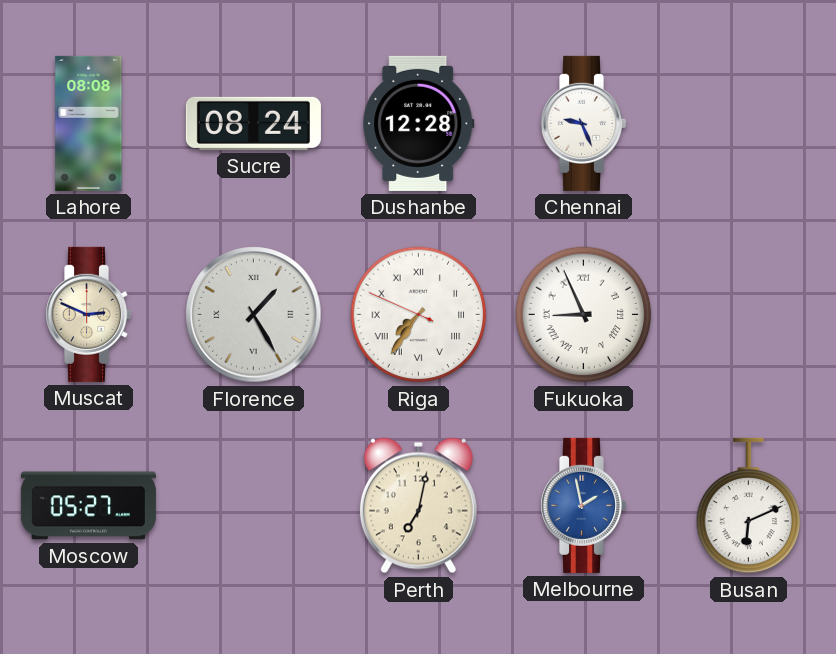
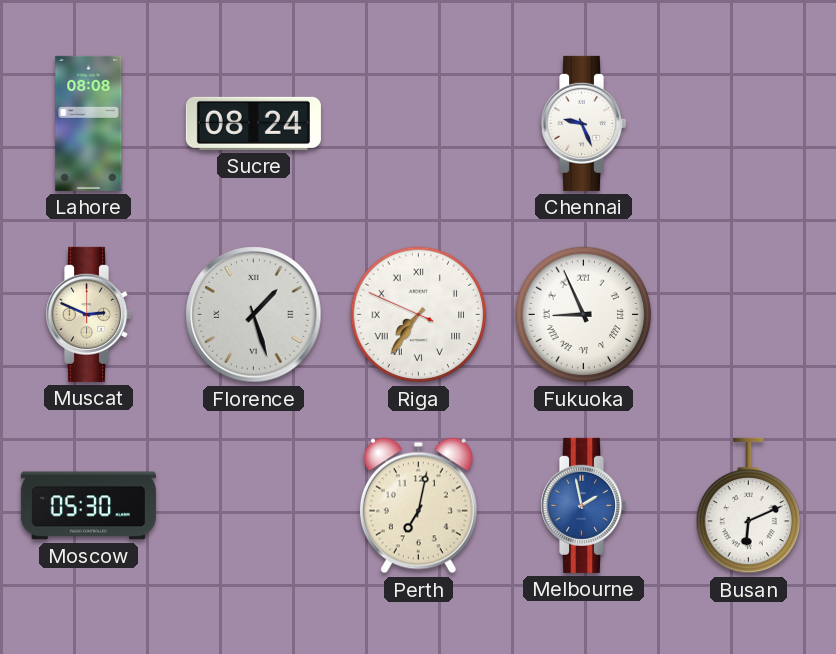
Dushanbe: 12:28 -> none (419, 123)
Florence: 1:25 -> 1:27 (254, 315)
Moscow: 05:27 -> 05:30 (88, 506)
